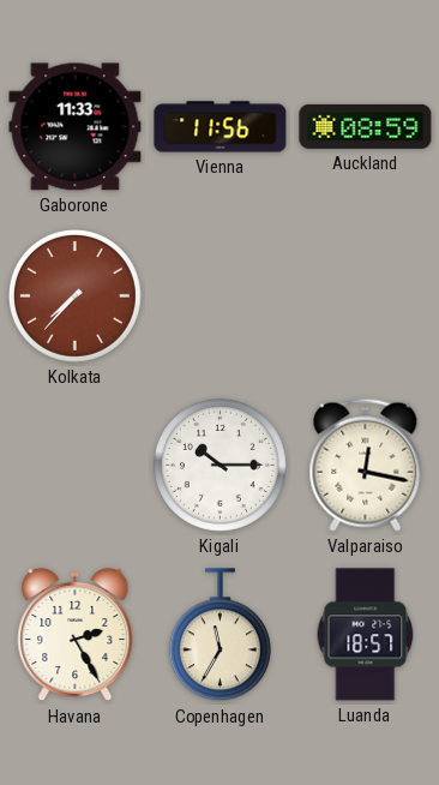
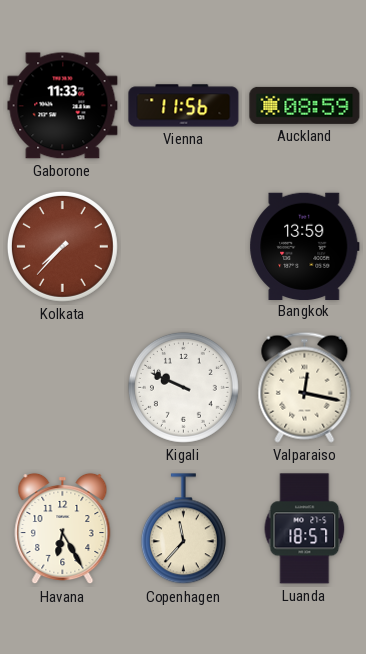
Bangkok: none -> 13:59 (305, 246)
Kigali: 10:15 -> 9:49 (183, 387)
Havana: 2:25 -> 6:25 (63, 529)
Copenhagen: 11:35 -> 11:37 (183, 529)
